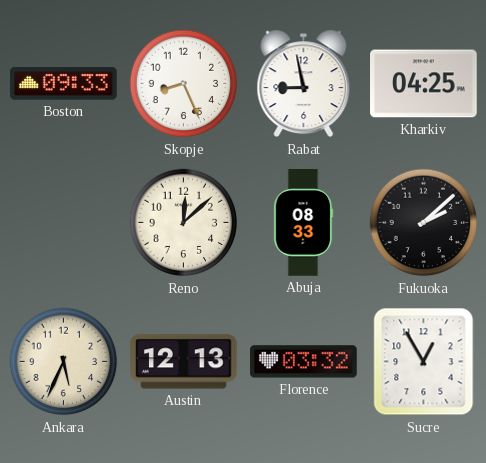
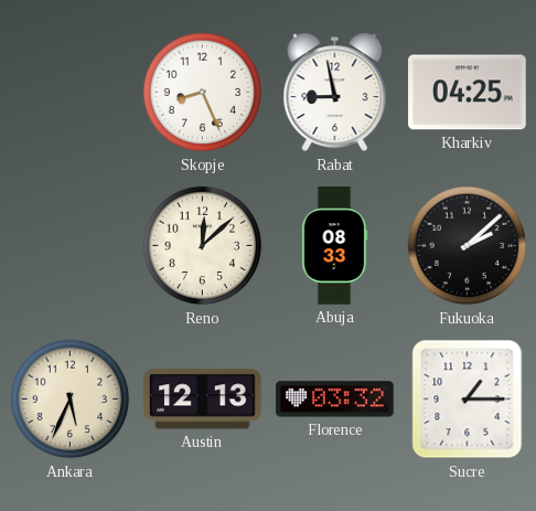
Boston: 09:33 -> none (64, 84)
Sucre: 12:55 -> 1:15 (468, 400)
